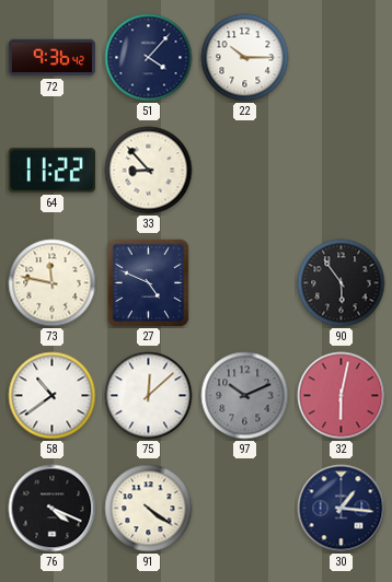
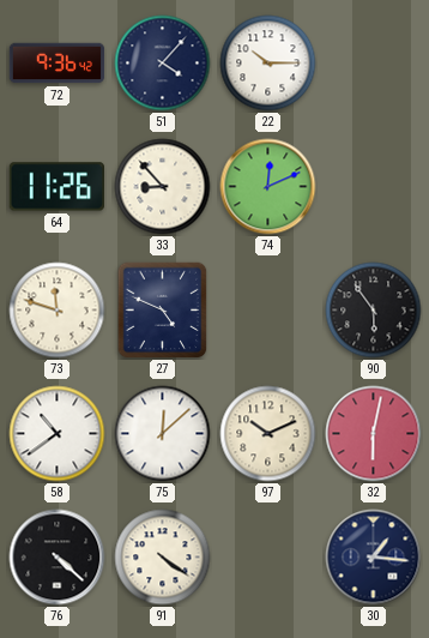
64: 11:22 -> 11:26 (56, 187)
74: none -> 12:11 (268, 187)
73: 11:47 -> 11:48 (58, 311)
97 dial: grey -> cream (268, 434)
76: 4:19 -> 4:22 (58, 558)
